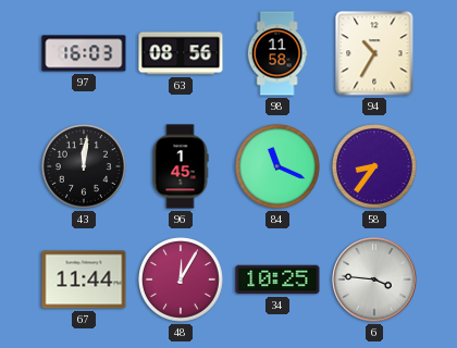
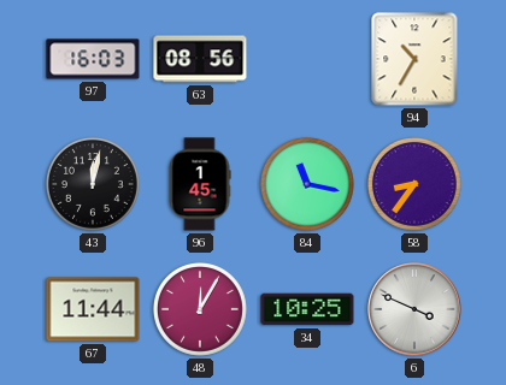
98: 11:58 -> none (277, 53)
43: 12:01 -> 12:02 (93, 184)
84: 11:19 -> 11:17 (307, 184)
6: 3:46 -> 3:49 (414, 309)
